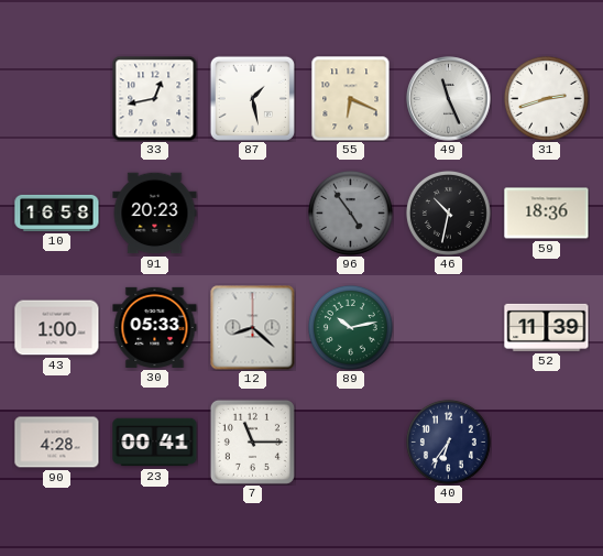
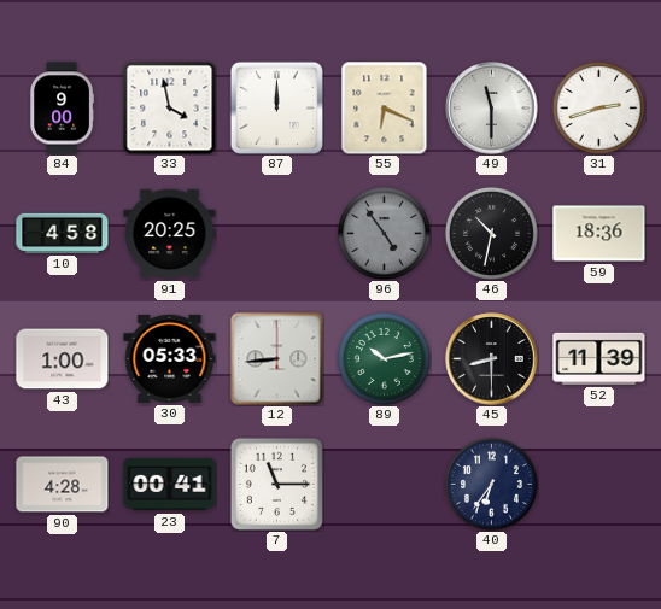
84: none -> 9:00 (63, 109)
33: 12:43 -> 3:58 (169, 107)
87: 1:28 -> 12:00 (276, 107)
49: 11:26 -> 11:30 (492, 109)
10: 16:58 -> 4:58 (63, 233)
91: 20:23 -> 20:25 (170, 234)
12: 8:22 -> 8:44 (277, 359)
45: none -> 8:30 (492, 359)
